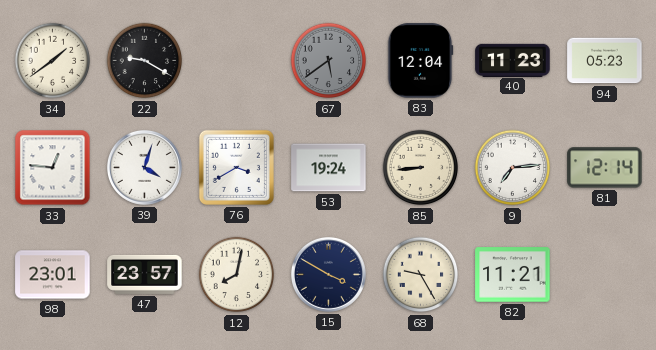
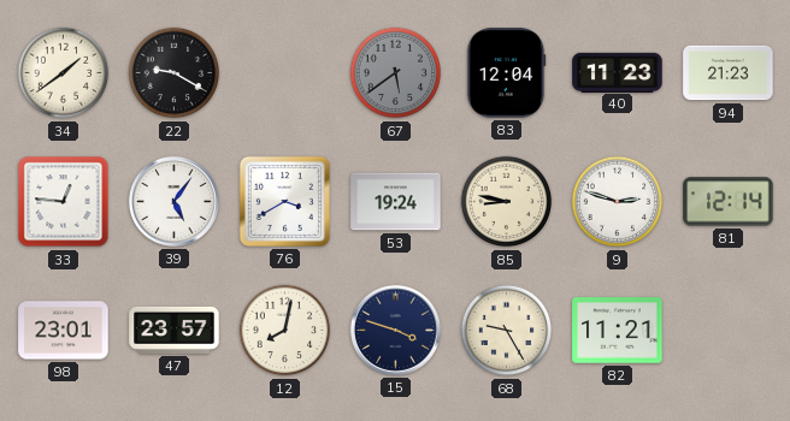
94: 05:23 -> 21:23 (729, 73)
39: 4:03 -> 5:06 (173, 201)
85: 8:44 -> 8:47 (507, 202)
9: 7:14 -> 2:48 (618, 202)
15: 3:50 -> 3:48 (395, 330)
